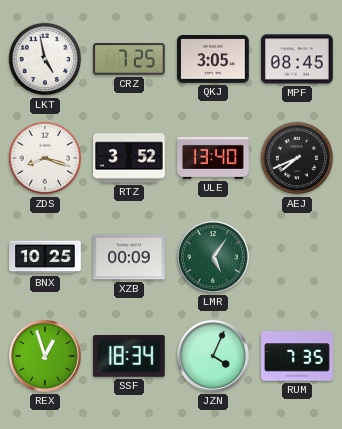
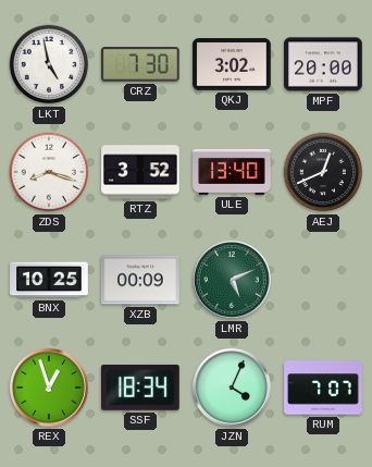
CRZ: 7:25 -> 7:30 (141, 64)
QKJ: 3:05 -> 3:02 (232, 64)
MPF: 08:45 -> 20:00 (323, 64)
AEJ: 7:41 -> 12:41 (323, 172)
LMR: 5:06 -> 5:11 (233, 281)
RUM: 7:35 -> 7:07 (323, 388)
